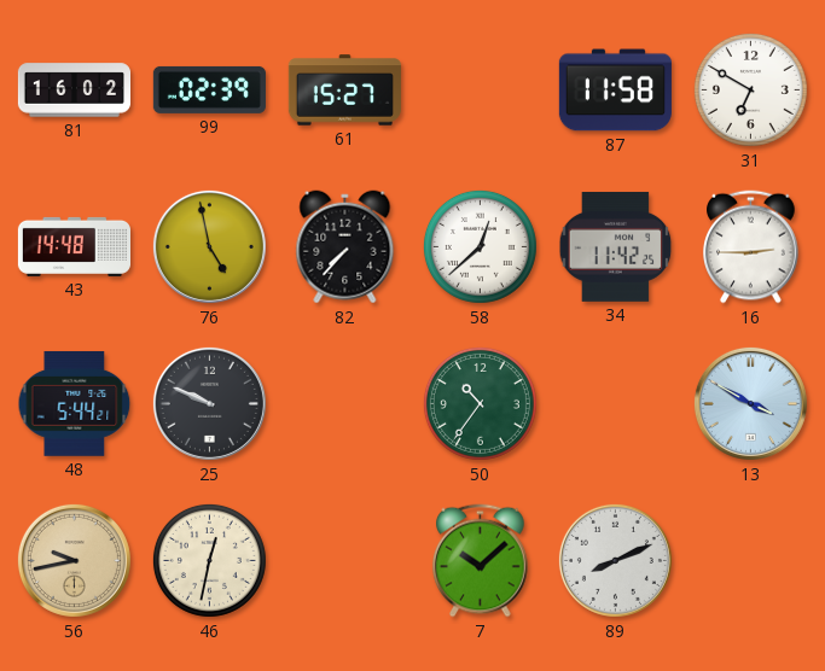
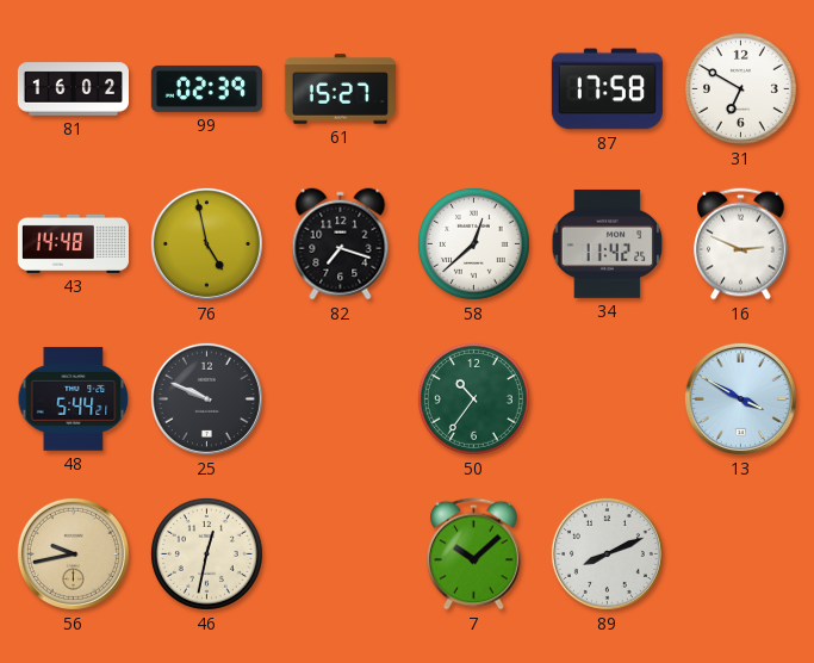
87: 11:58 -> 17:58 (607, 89)
82: 7:37 -> 7:18 (341, 244)
16: 2:45 -> 2:49 (741, 244)
